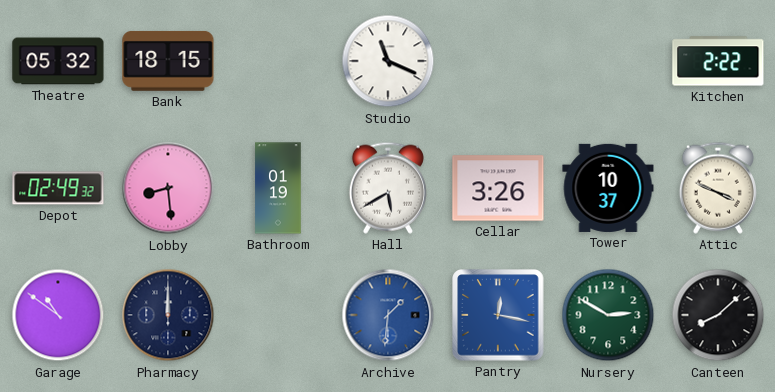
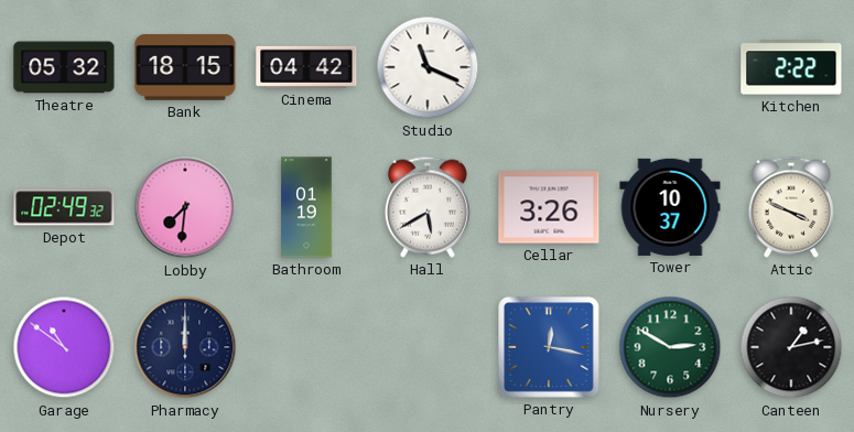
Cinema: none -> 04:42 (306, 67)
Lobby: 8:29 -> 7:31 (185, 207)
Archive: 1:31 -> none (388, 315)
Canteen: 8:08 -> 1:13 (791, 347)
